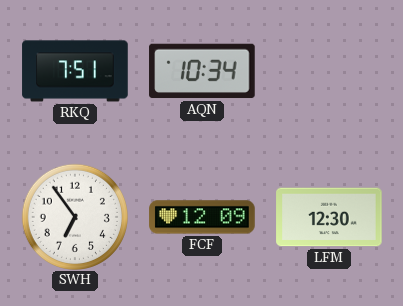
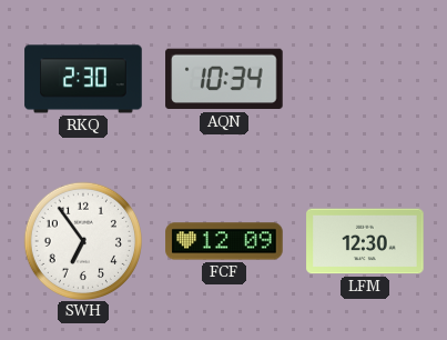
RKQ: 7:51 -> 2:30 (83, 79)
